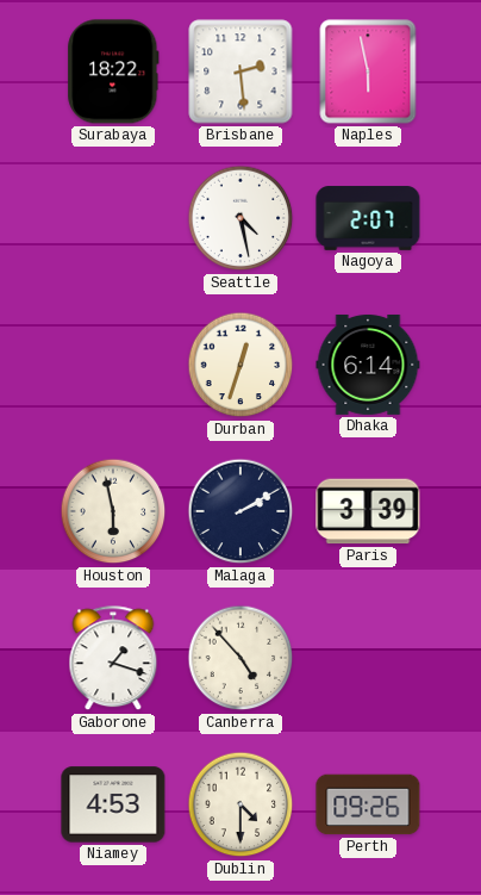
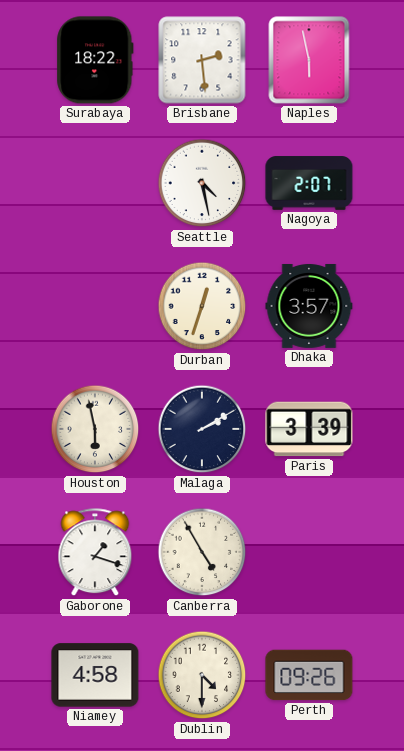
Dhaka: 6:14 -> 3:57 (309, 306)
Canberra: 4:53 -> 4:55 (202, 552)
Niamey: 4:53 -> 4:58 (95, 675)
